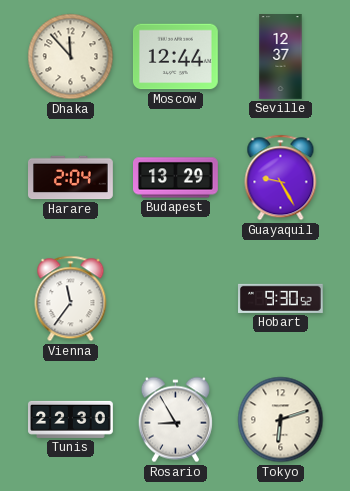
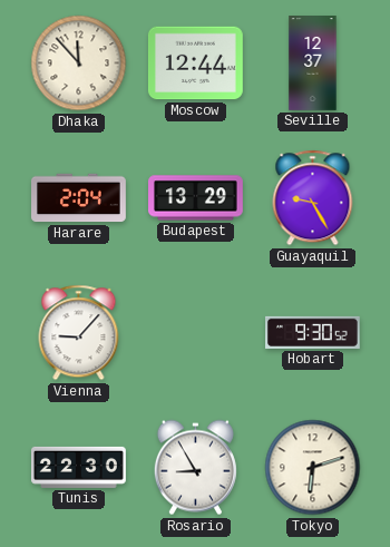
Vienna: 11:36 -> 9:07 (79, 333)
